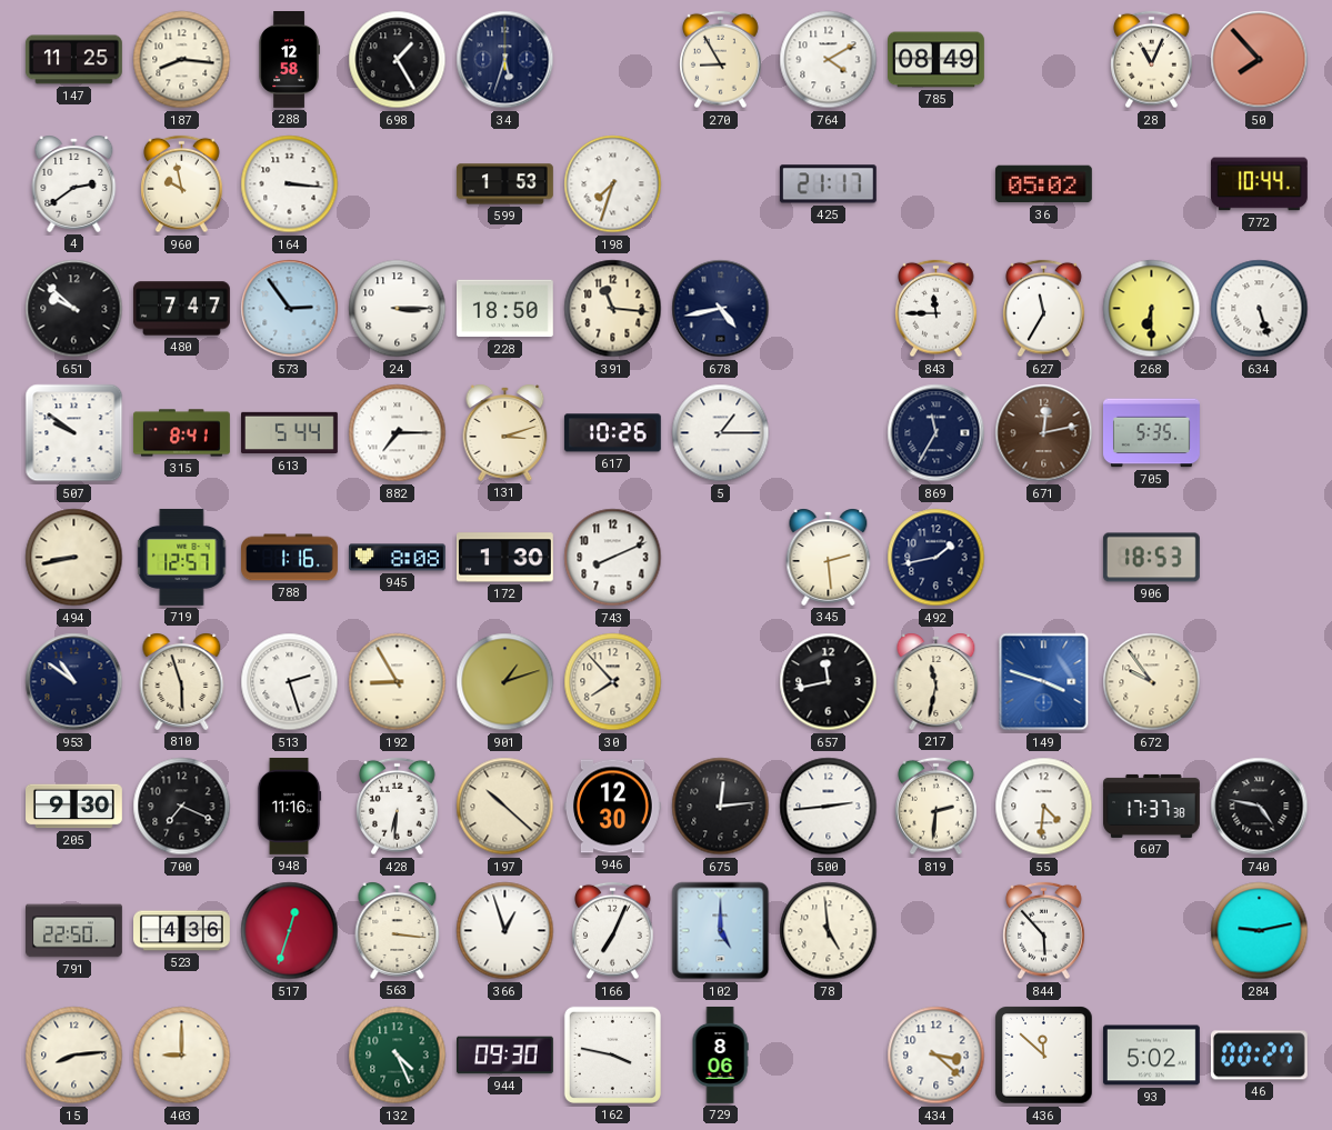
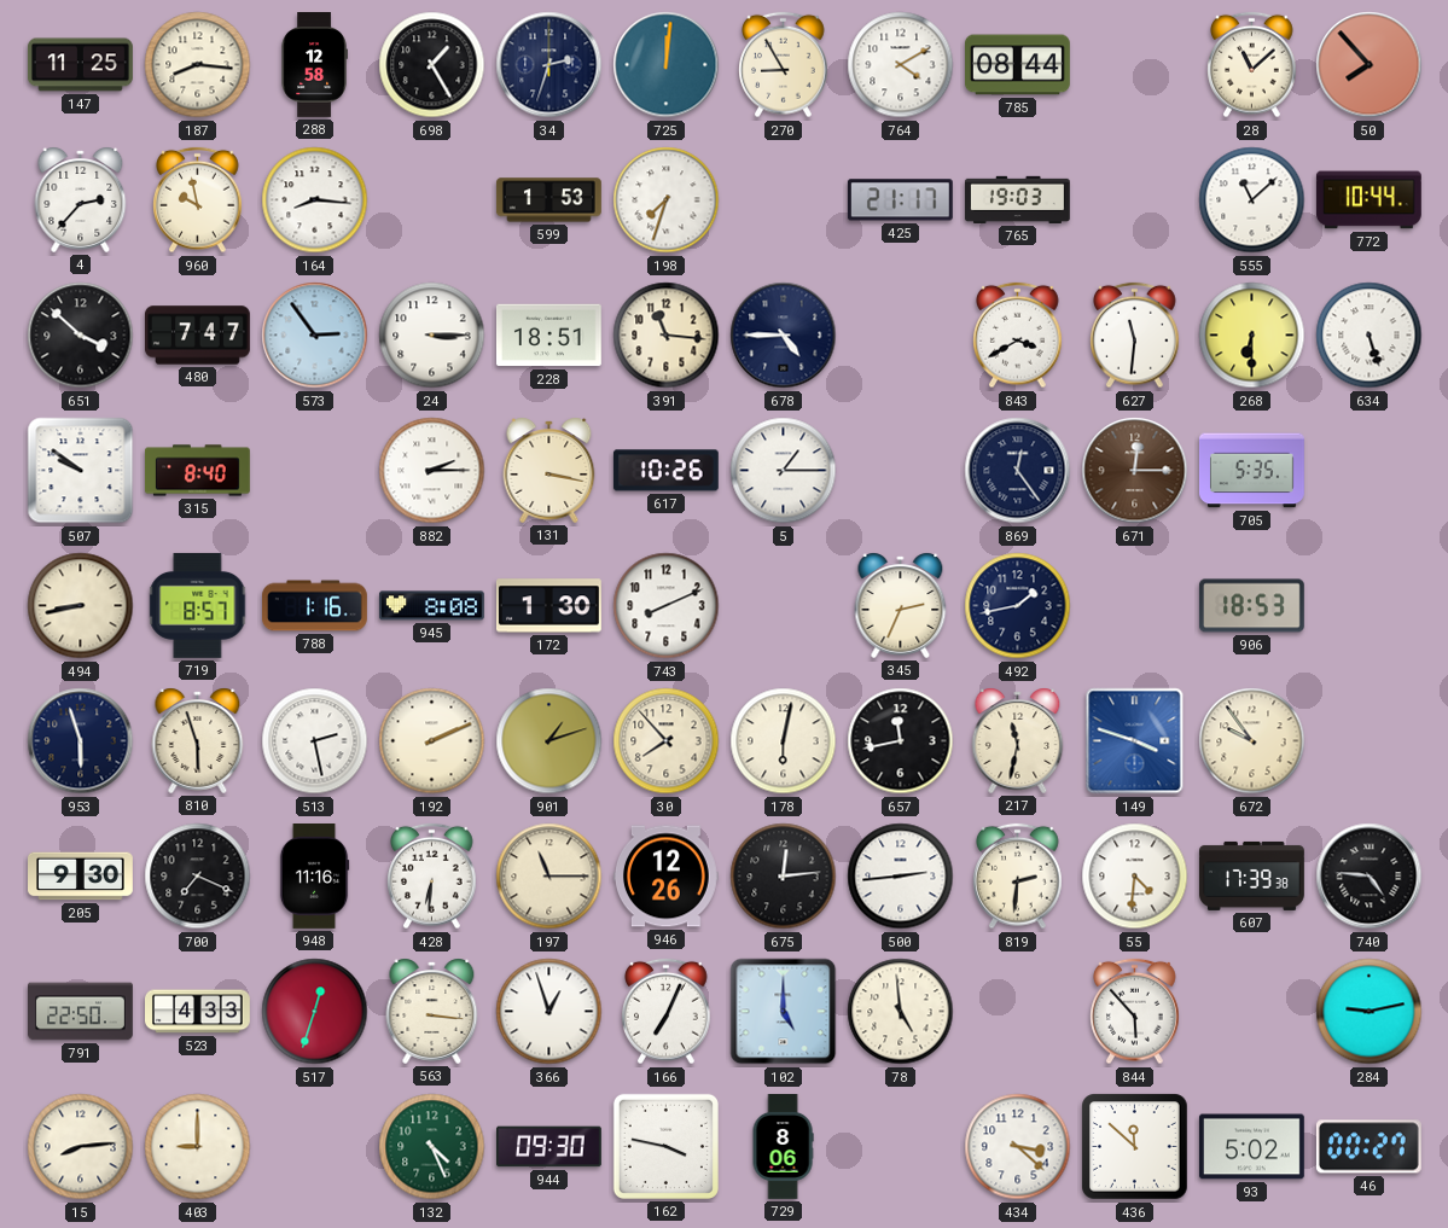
34: 5:33 -> 2:33 (549, 65)
725: none -> 12:01 (667, 65)
785: 08:49 -> 08:44 (1018, 65)
28: 11:04 -> 11:08 (1252, 65)
4: 2:39 -> 2:37 (81, 199)
164: 3:16 -> 8:16 (315, 200)
765: none -> 19:03 (1017, 199)
36: 05:02 -> none (1043, 184)
555: none -> 11:08 (1252, 200)
651: 9:52 -> 3:52 (81, 336)
228: 18:50 -> 18:51 (548, 336)
678: 4:43 -> 4:45 (784, 336)
843: 11:45 -> 3:40 (1018, 336)
627: 11:35 -> 11:31 (1135, 336)
315: 8:41 -> 8:40 (198, 471)
613: 5:44 -> none (290, 433)
882: 7:15 -> 2:15 (432, 471)
131: 3:12 -> 3:17 (549, 470)
869: 11:35 -> 12:24 (1018, 471)
671: 12:13 -> 12:15 (1135, 471)
719: 12:57 -> 8:57 (198, 605)
345: 2:29 -> 2:34 (901, 605)
953: 10:51 -> 5:57 (81, 741)
513: 2:27 -> 2:28 (315, 741)
192: 8:55 -> 2:11 (432, 741)
178: none -> 6:02 (784, 741)
197: 10:22 -> 11:15 (549, 877)
946: 12:30 -> 12:26 (665, 877)
607: 17:37 -> 17:39 (1252, 875)
740: 4:47 -> 4:46 (1370, 877)
523: 4:36 -> 4:33 (198, 1012)
